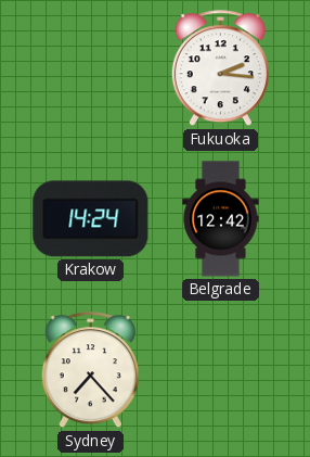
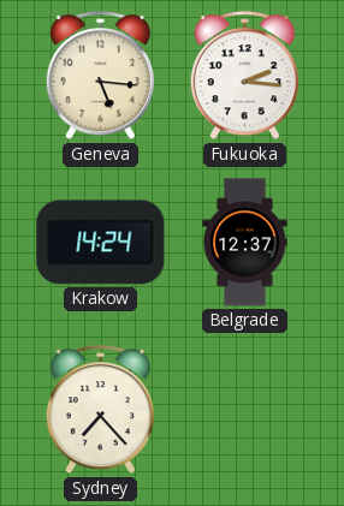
Geneva: none -> 5:16 (100, 76)
Belgrade: 12:42 -> 12:37 (245, 243)
